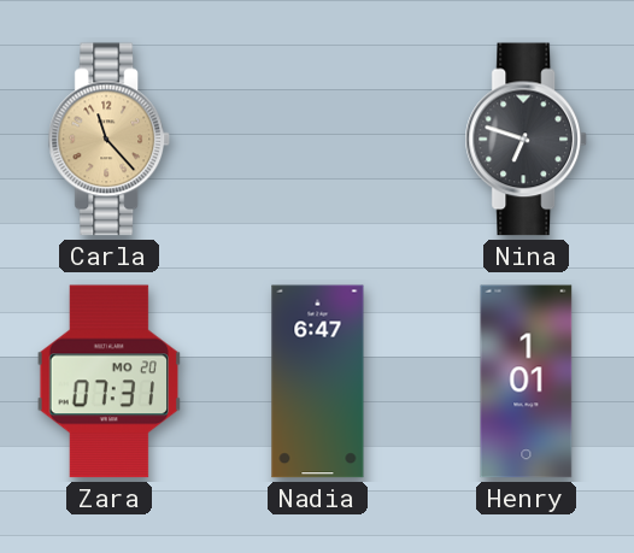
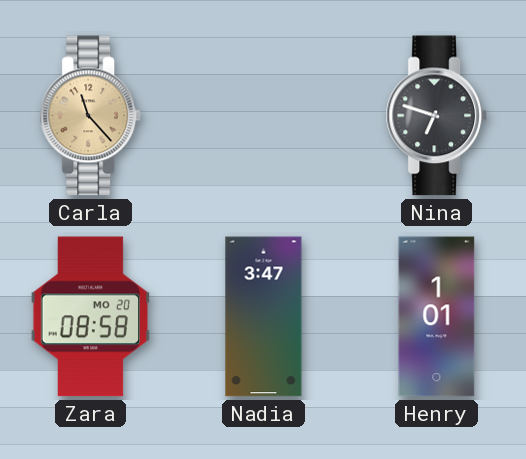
Zara: 07:31 -> 08:58 (90, 317)
Nadia: 6:47 -> 3:47 (264, 317)
